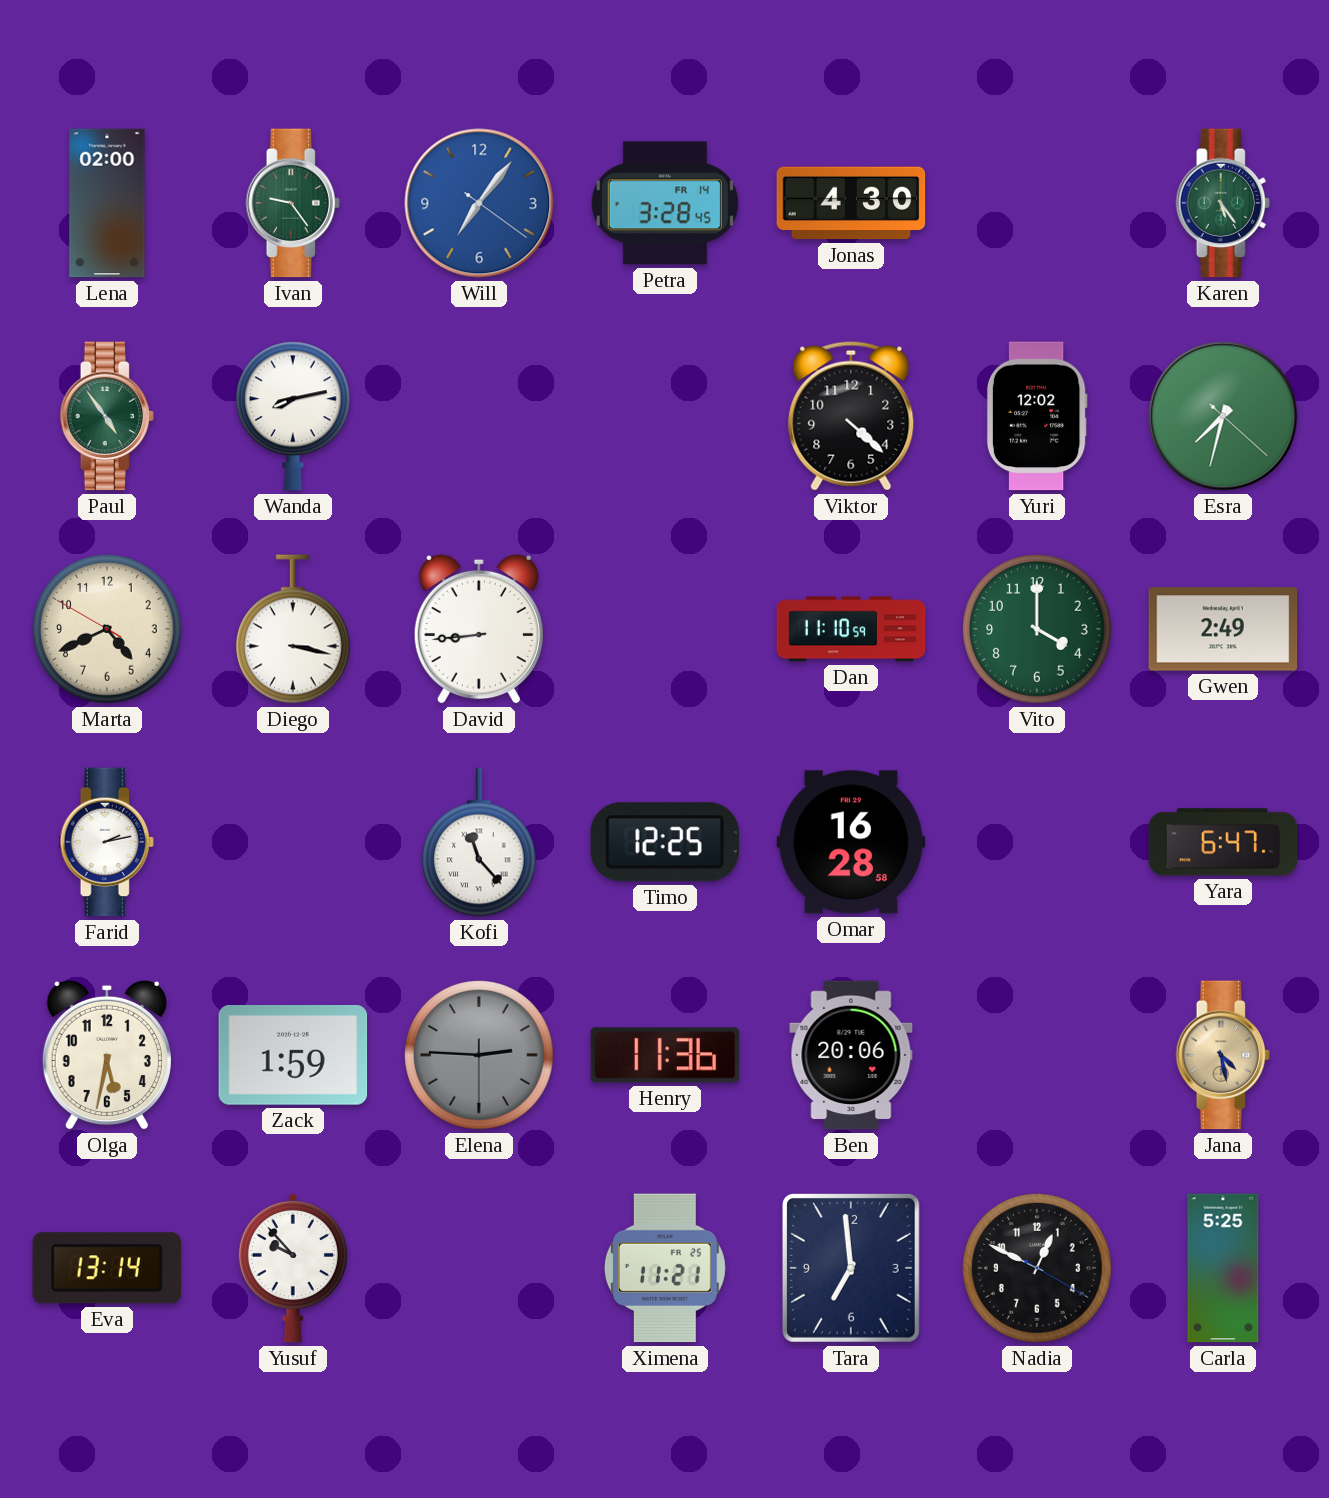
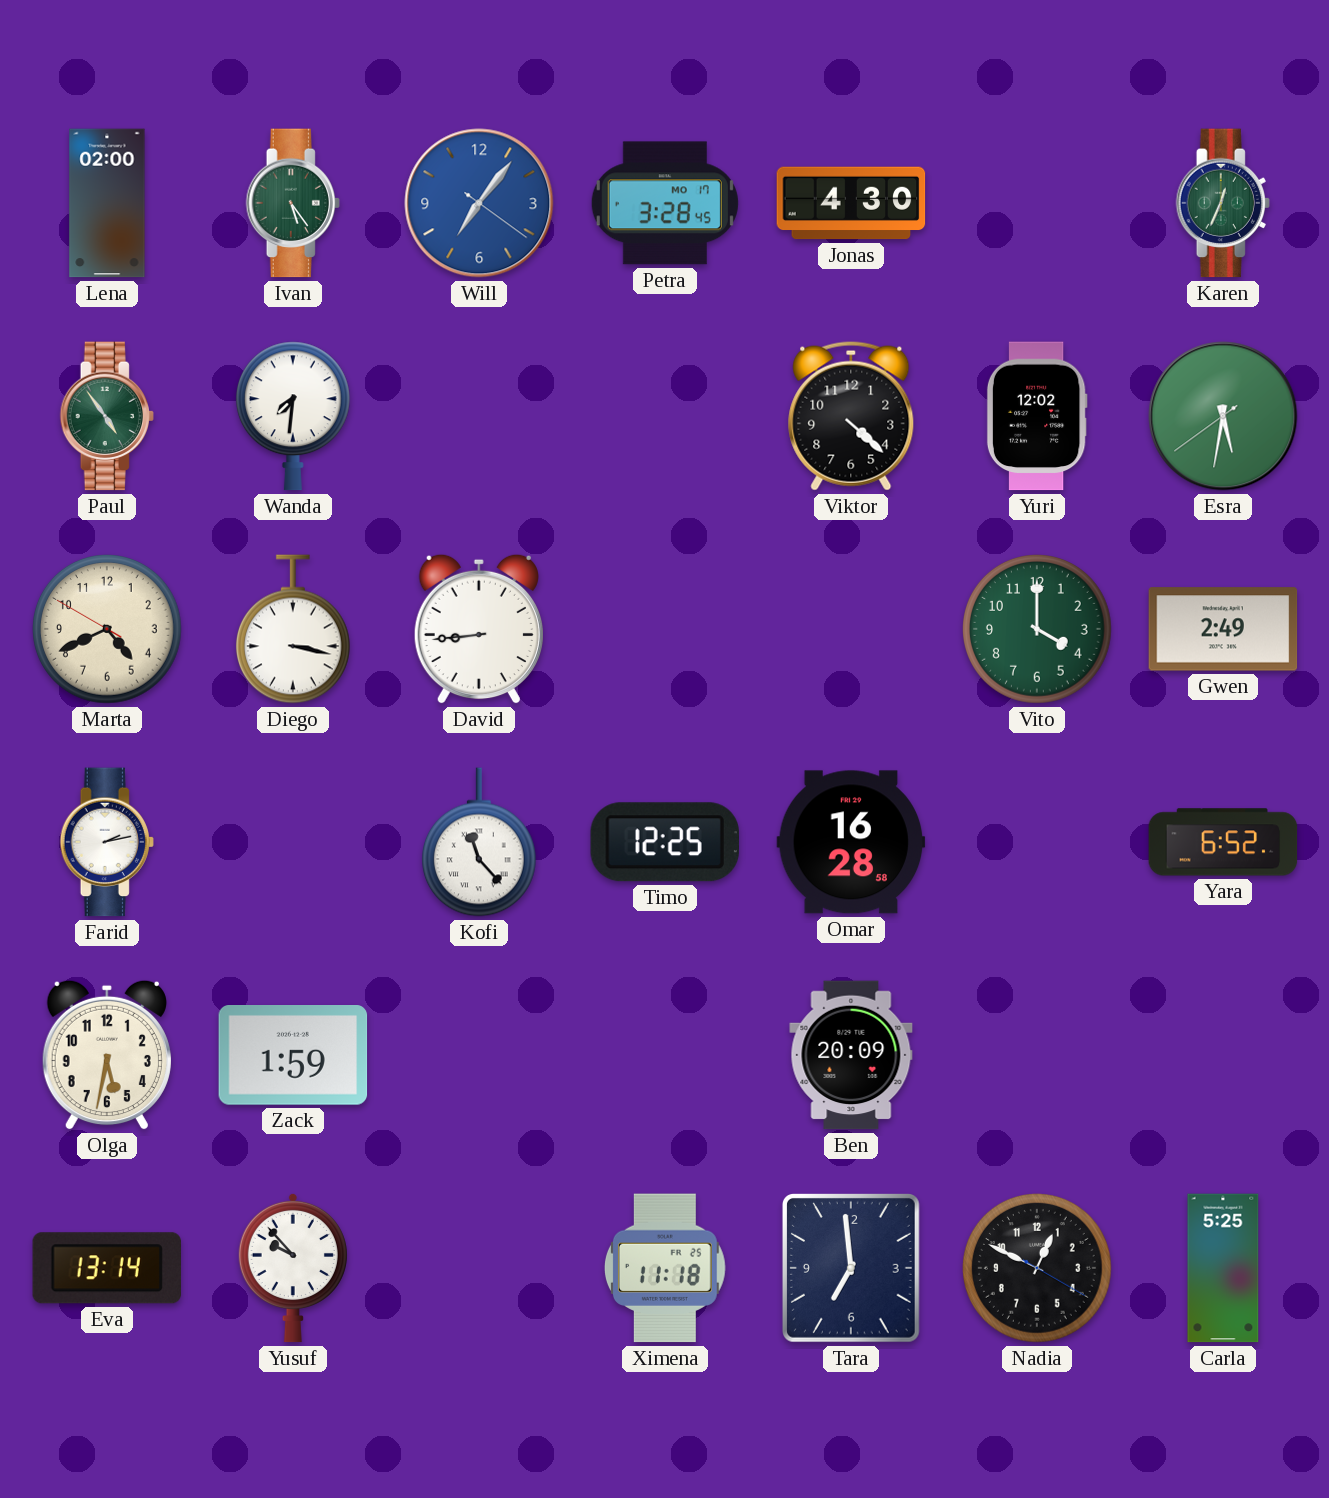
Ivan: 9:24 -> 5:24 (293, 203)
Petra date: FR 14 -> MO 17 (665, 203)
Karen: 5:24 -> 12:34 (1223, 203)
Wanda: 8:13 -> 7:31 (293, 416)
Esra: 7:32 -> 5:31 (1223, 416)
Dan: 11:10 -> none (851, 629)
Yara: 6:47 -> 6:52 (1223, 842)
Elena: 2:45 -> none (480, 1056)
Henry: 11:36 -> none (665, 1055)
Ben: 20:06 -> 20:09 (851, 1055)
Jana: 4:28 -> none (1223, 1055)
Ximena: 11:21 -> 11:18 (665, 1268)
